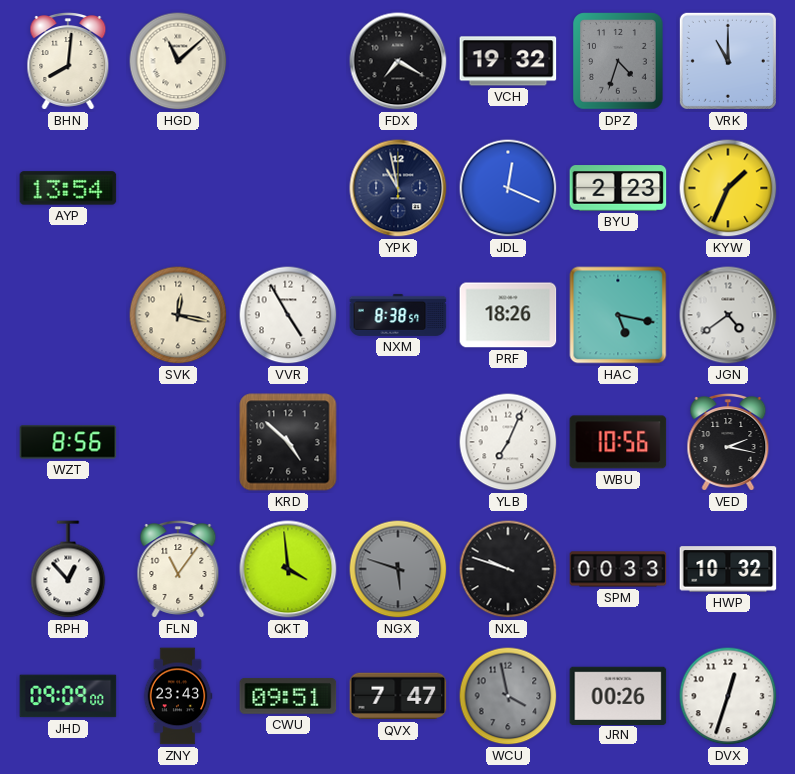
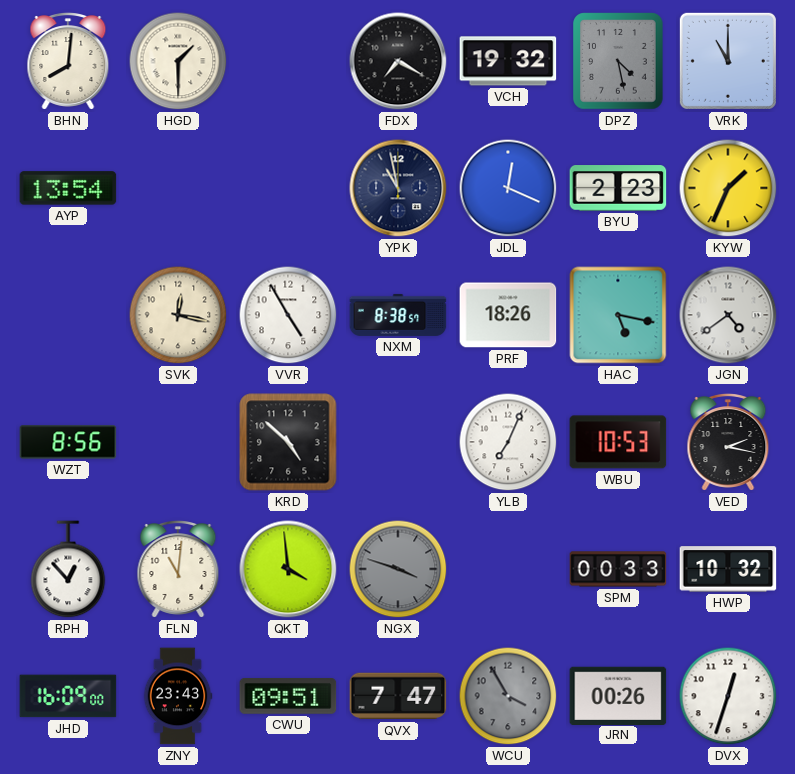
HGD: 11:08 -> 1:30 (178, 61)
DPZ: 4:33 -> 4:28 (618, 61)
WBU: 10:56 -> 10:53 (618, 442)
FLN: 11:06 -> 11:01 (178, 570)
NGX: 5:48 -> 3:48 (398, 569)
NXL: 9:48 -> none (508, 569)
JHD: 09:09 -> 16:09 (68, 696)
WCU: 3:58 -> 3:55 (508, 696)
